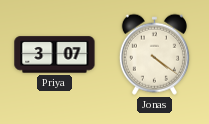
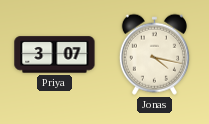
Jonas: 4:21 -> 4:17 (154, 54)
